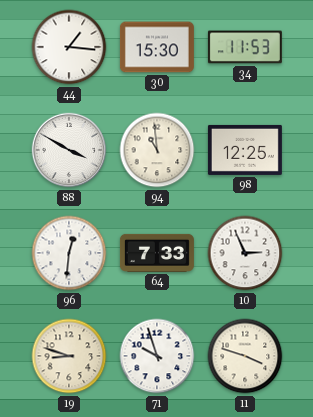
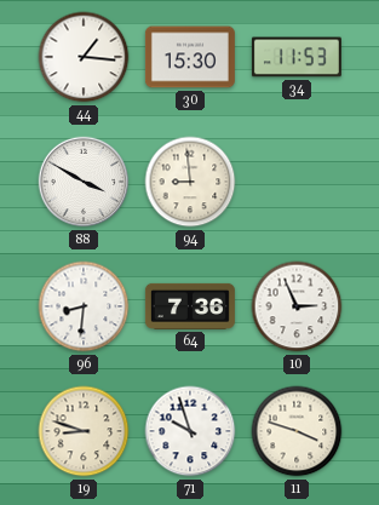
94: 10:59 -> 8:59 (190, 182)
98: 12:25 -> none (245, 150)
96: 12:31 -> 8:31 (84, 306)
64: 7:33 -> 7:36 (190, 306)
